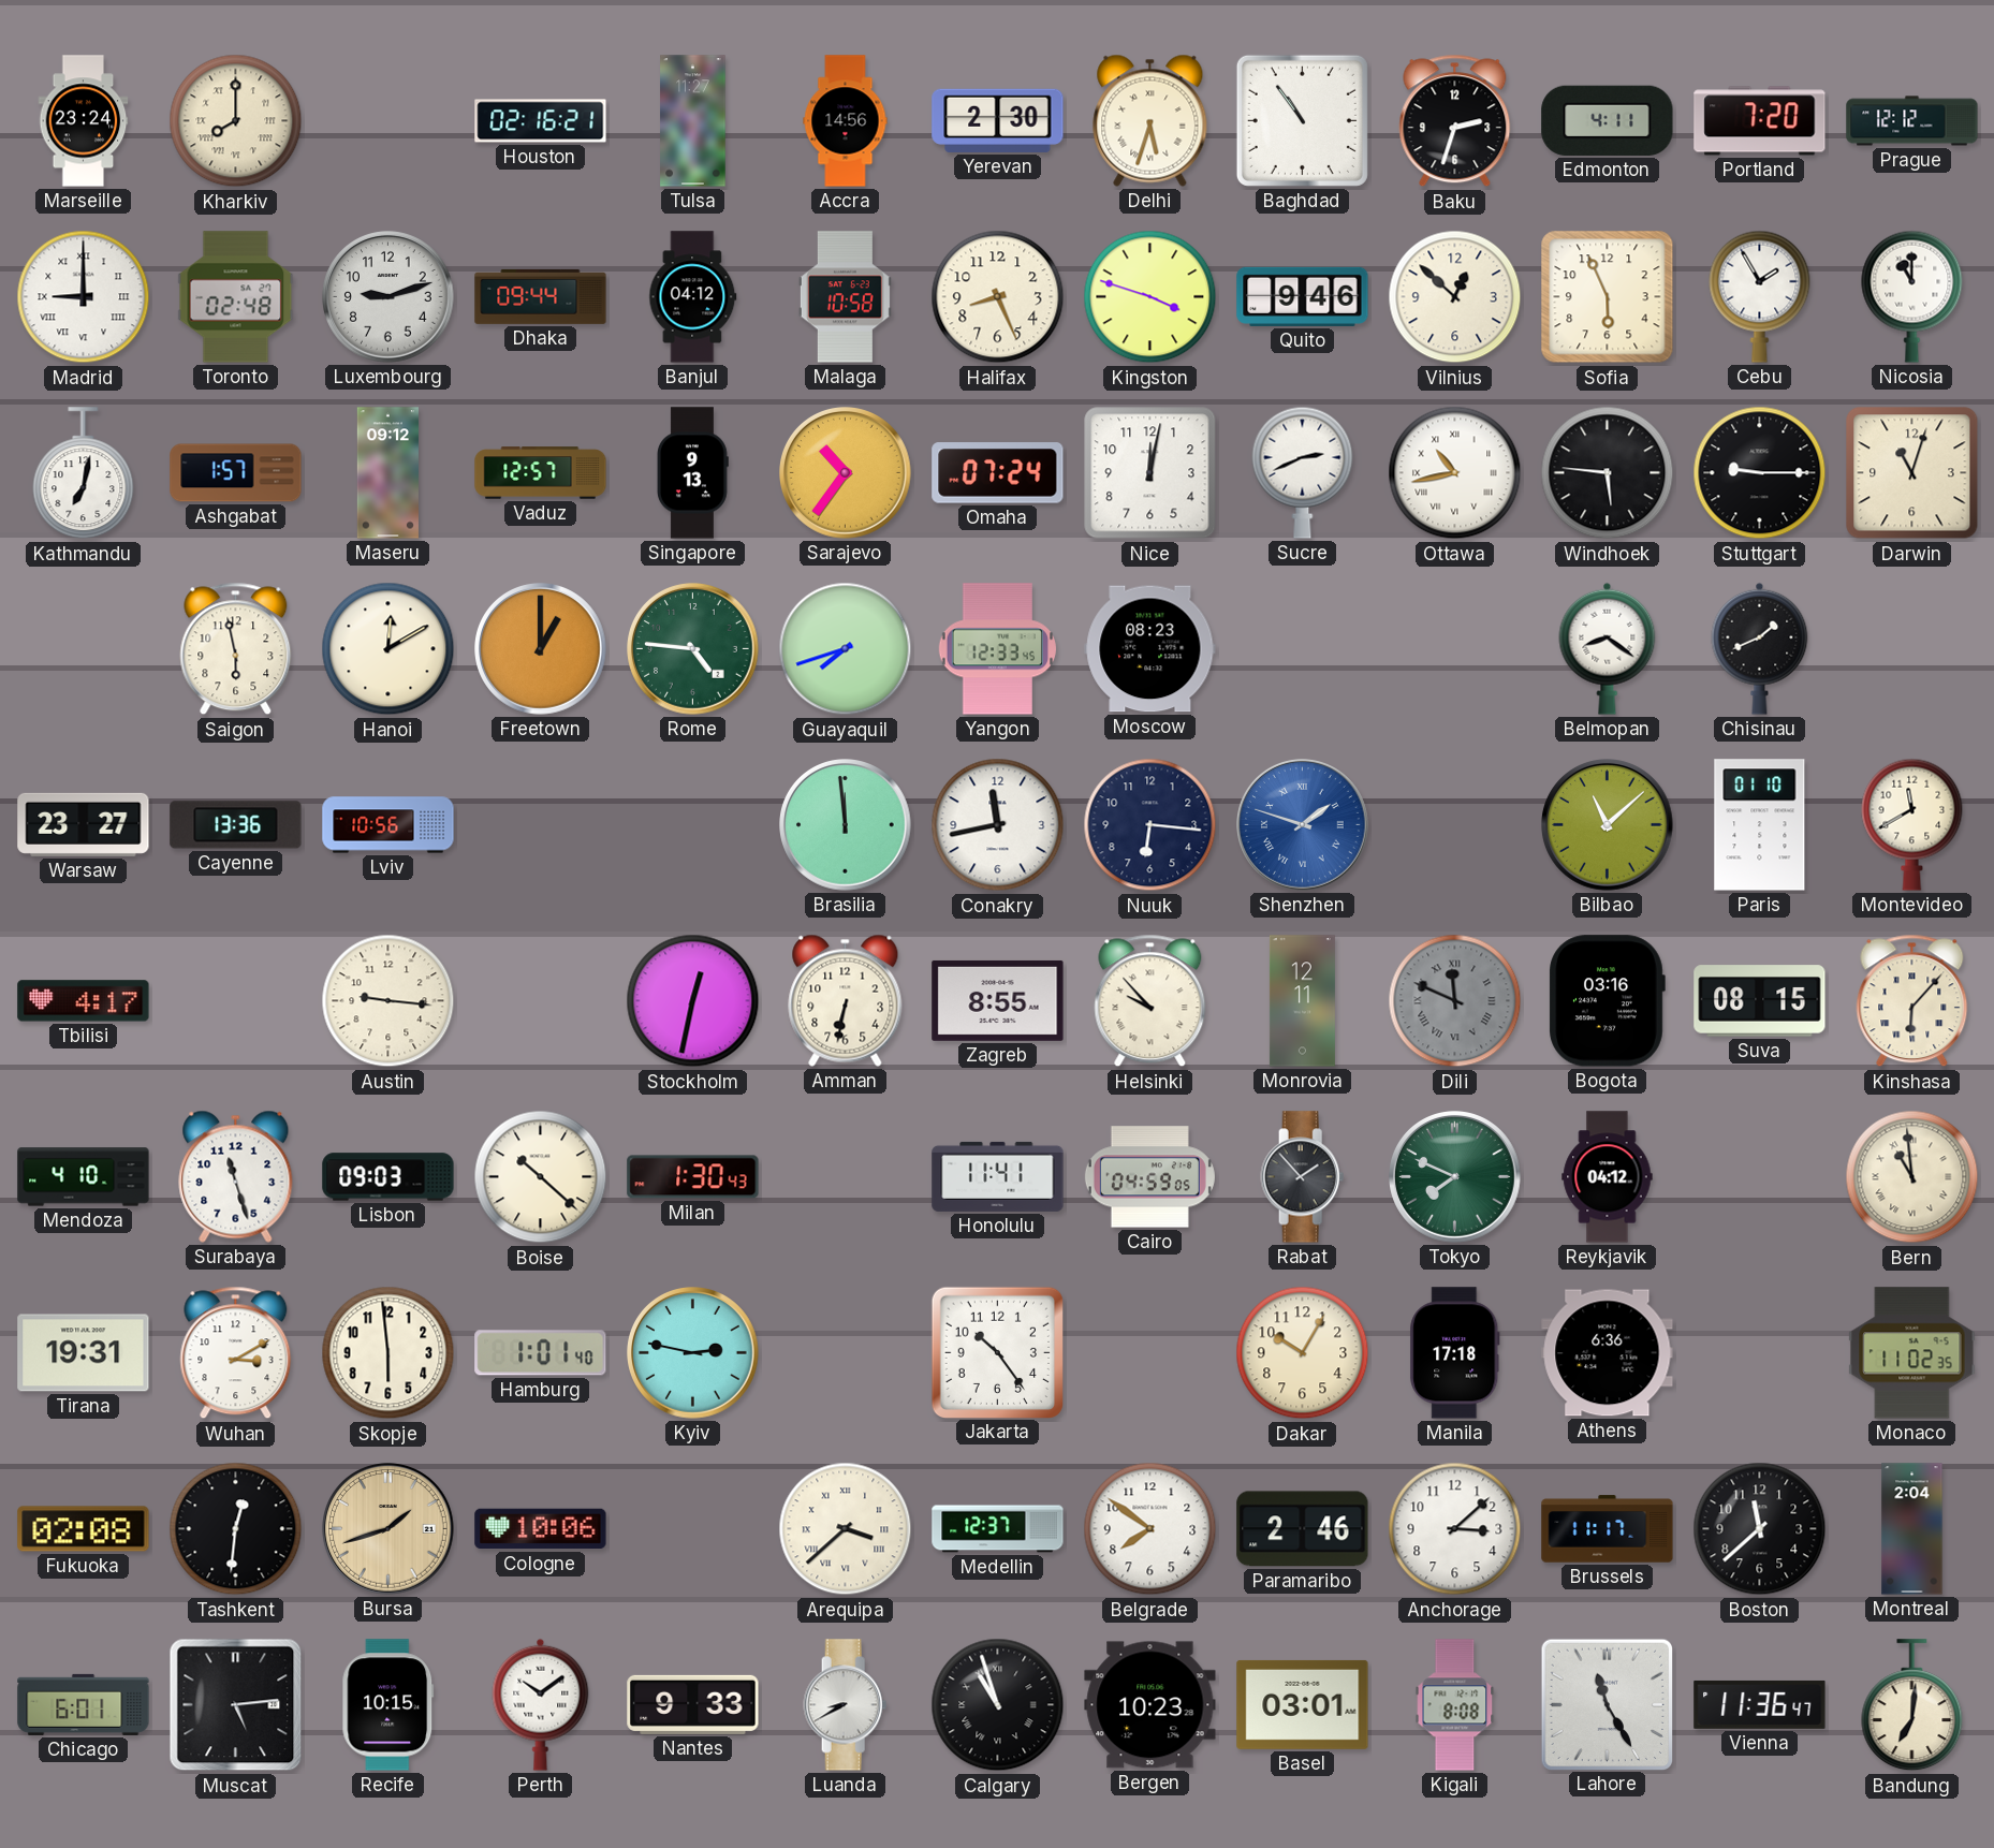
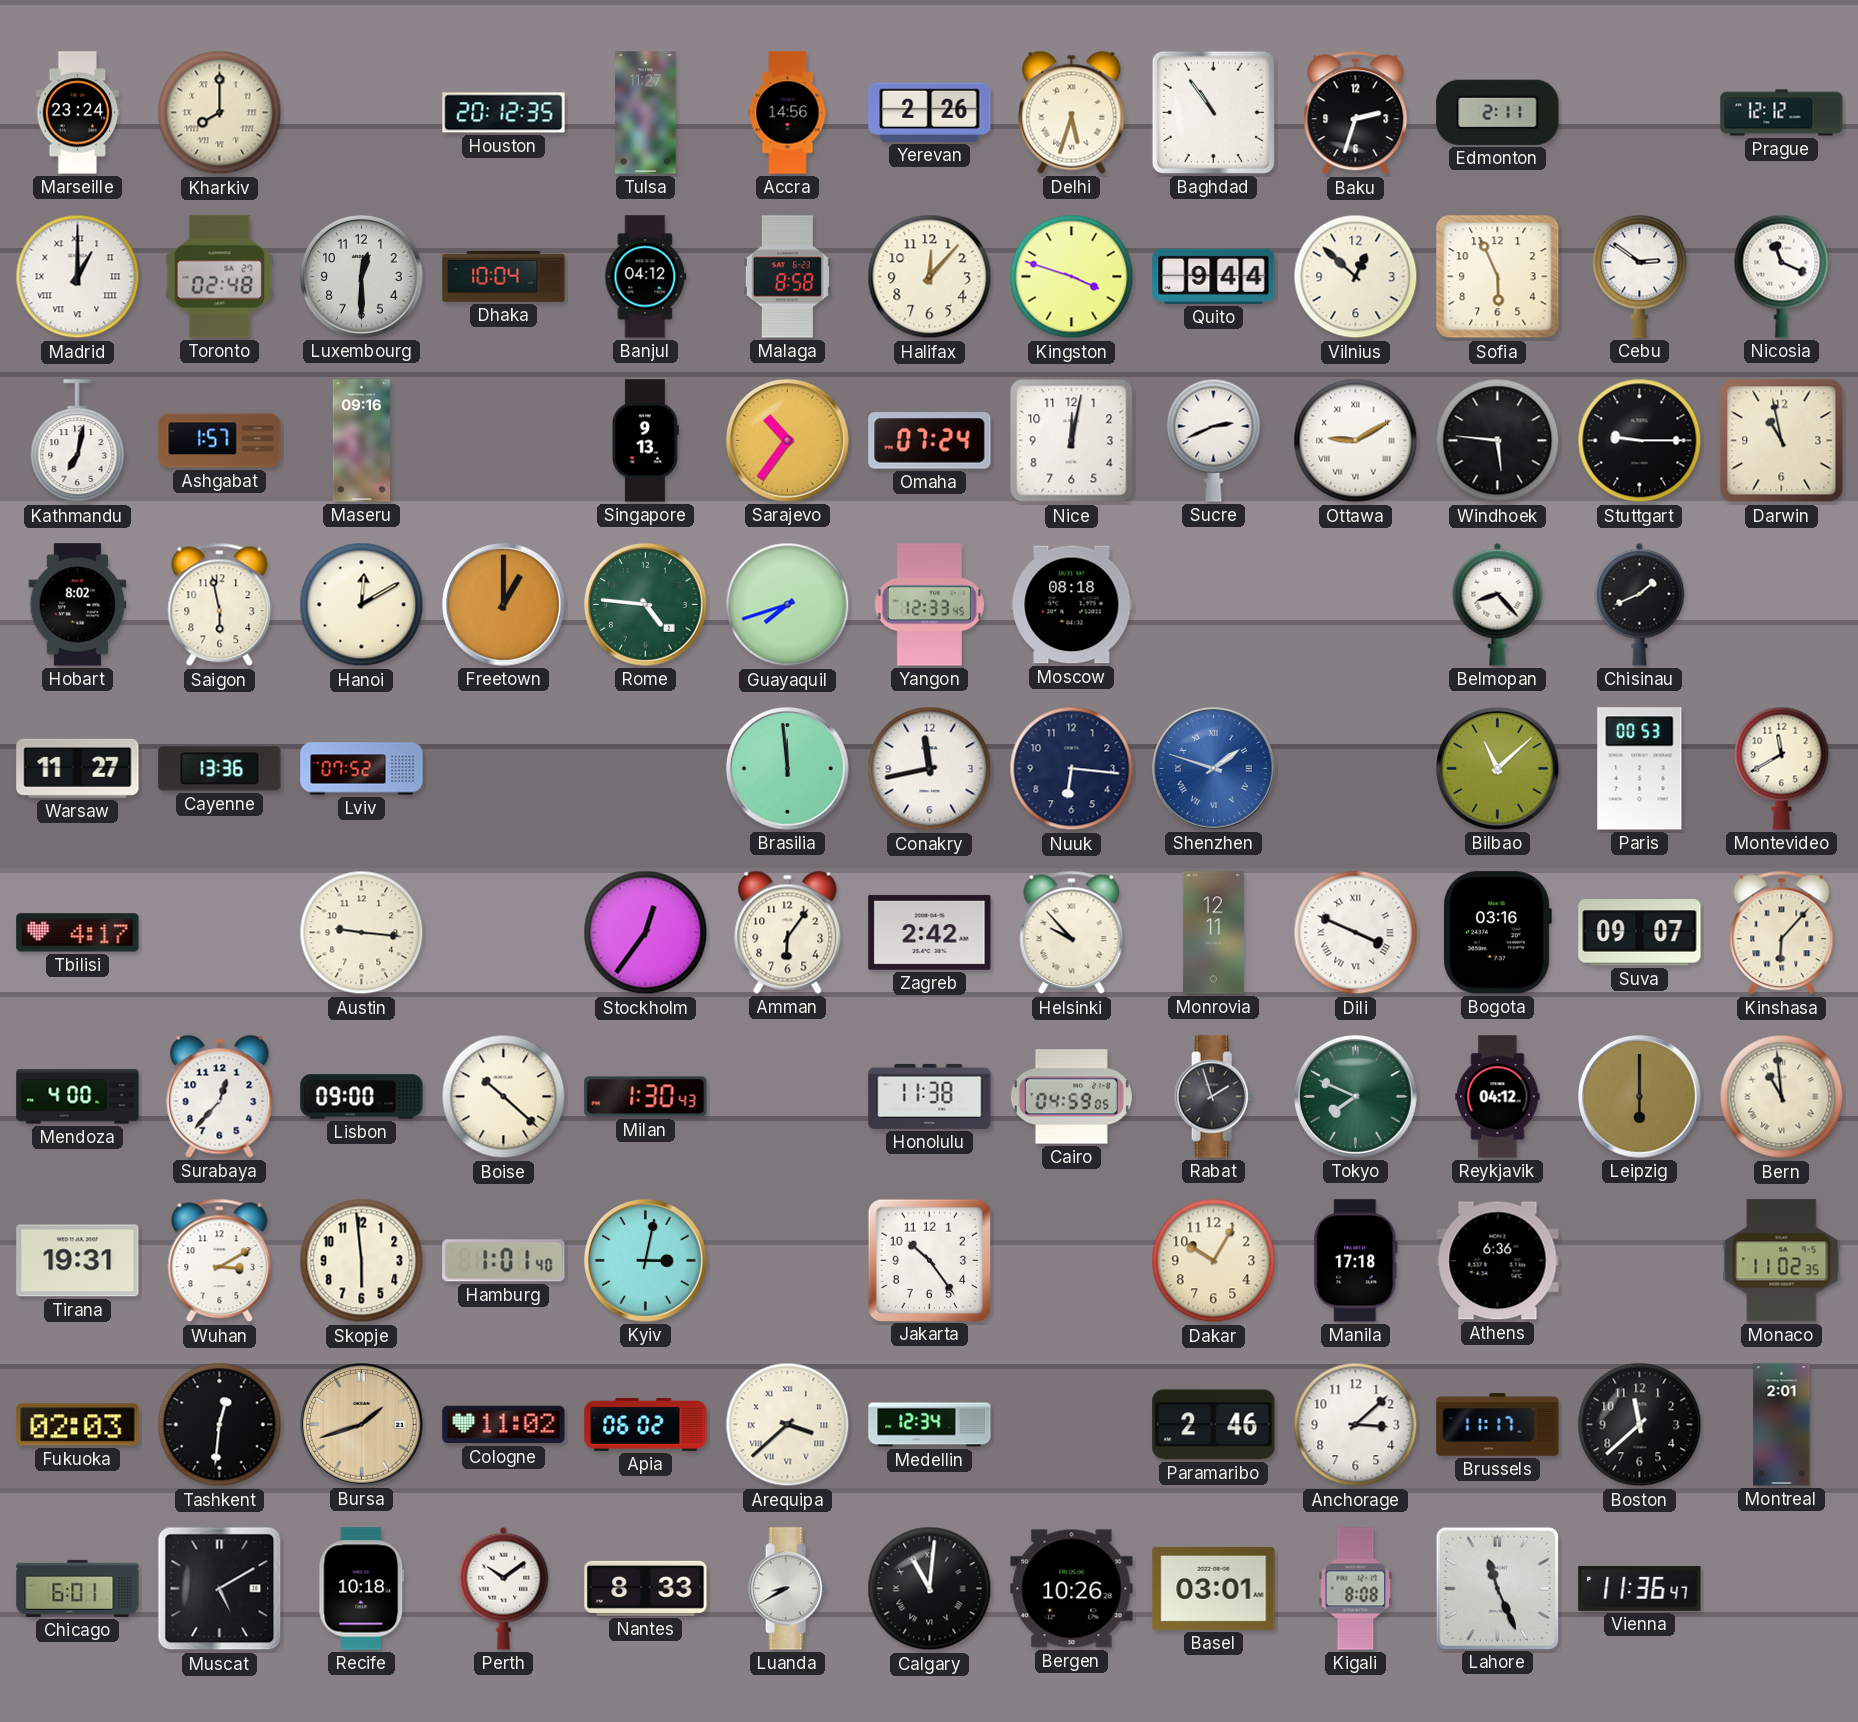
Houston: 02:16 -> 20:12 (504, 113)
Yerevan: 2:30 -> 2:26 (930, 112)
Edmonton: 4:11 -> 2:11 (1498, 112)
Portland: 7:20 -> none (1760, 121)
Madrid: 9:00 -> 1:00 (78, 277)
Luxembourg: 9:12 -> 12:30 (362, 277)
Dhaka: 09:44 -> 10:04 (504, 276)
Malaga: 10:58 -> 8:58 (787, 277)
Halifax: 8:26 -> 12:07 (930, 277)
Quito: 9:46 -> 9:44 (1214, 276)
Cebu: 1:55 -> 2:51 (1640, 276)
Nicosia: 11:00 -> 11:19 (1782, 276)
Maseru: 09:12 -> 09:16 (361, 441)
Vaduz: 12:57 -> none (541, 473)
Ottawa: 10:43 -> 9:10 (1356, 441)
Darwin: 11:03 -> 10:58 (1782, 441)
Hobart: none -> 8:02 (78, 605)
Moscow: 08:23 -> 08:18 (1072, 605)
Belmopan: 8:21 -> 8:23 (1498, 604)
Warsaw: 23:27 -> 11:27 (78, 768)
Lviv: 10:56 -> 07:52 (362, 769)
Paris: 01:10 -> 00:53 (1640, 769)
Stockholm: 12:32 -> 12:36 (646, 933)
Amman: 6:32 -> 6:06 (788, 932)
Zagreb: 8:55 -> 2:42 (930, 932)
Dili: 11:49 -> 3:49 (1356, 933)
Dili dial: grey -> white (1356, 933)
Suva: 08:15 -> 09:07 (1640, 933)
Mendoza: 4:10 -> 4:00 (78, 1097)
Surabaya: 11:27 -> 12:37 (220, 1096)
Lisbon: 09:03 -> 09:00 (362, 1097)
Honolulu: 11:41 -> 11:38 (930, 1096)
Rabat: 1:53 -> 1:57 (1214, 1097)
Leipzig: none -> 6:00 (1640, 1097)
Kyiv: 2:47 -> 3:02 (646, 1261)
Fukuoka: 02:08 -> 02:03 (78, 1425)
Cologne: 10:06 -> 11:02 (504, 1425)
Apia: none -> 06:02 (646, 1424)
Medellin: 12:37 -> 12:34 (930, 1425)
Belgrade: 7:51 -> none (1150, 1529)
Montreal: 2:04 -> 2:01 (1782, 1425)
Muscat: 5:14 -> 5:10 (220, 1589)
Recife: 10:15 -> 10:18 (362, 1589)
Nantes: 9:33 -> 8:33 (646, 1588)
Calgary: 10:57 -> 11:01 (930, 1589)
Bergen: 10:23 -> 10:26 (1072, 1589)
Lahore: 11:25 -> 11:26 (1497, 1588)
Bandung: 7:01 -> none (1912, 1705)
